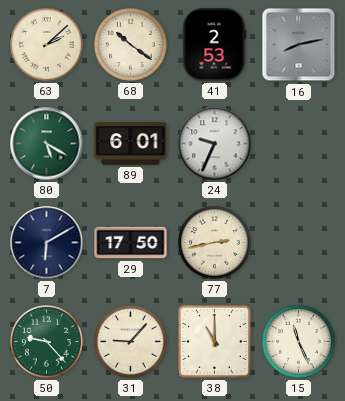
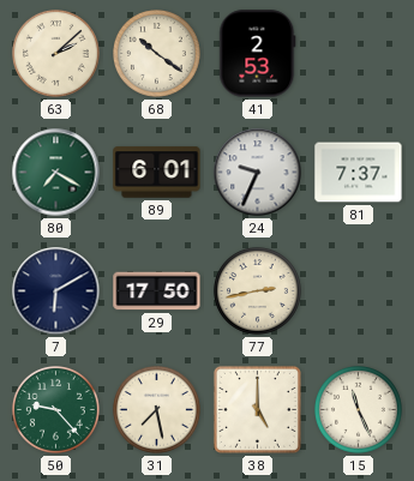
16: 8:13 -> none (299, 45)
80: 5:20 -> 7:20 (56, 173)
81: none -> 7:37 (359, 173)
31: 9:07 -> 7:28 (157, 410)
38: 11:00 -> 5:00 (257, 409)
